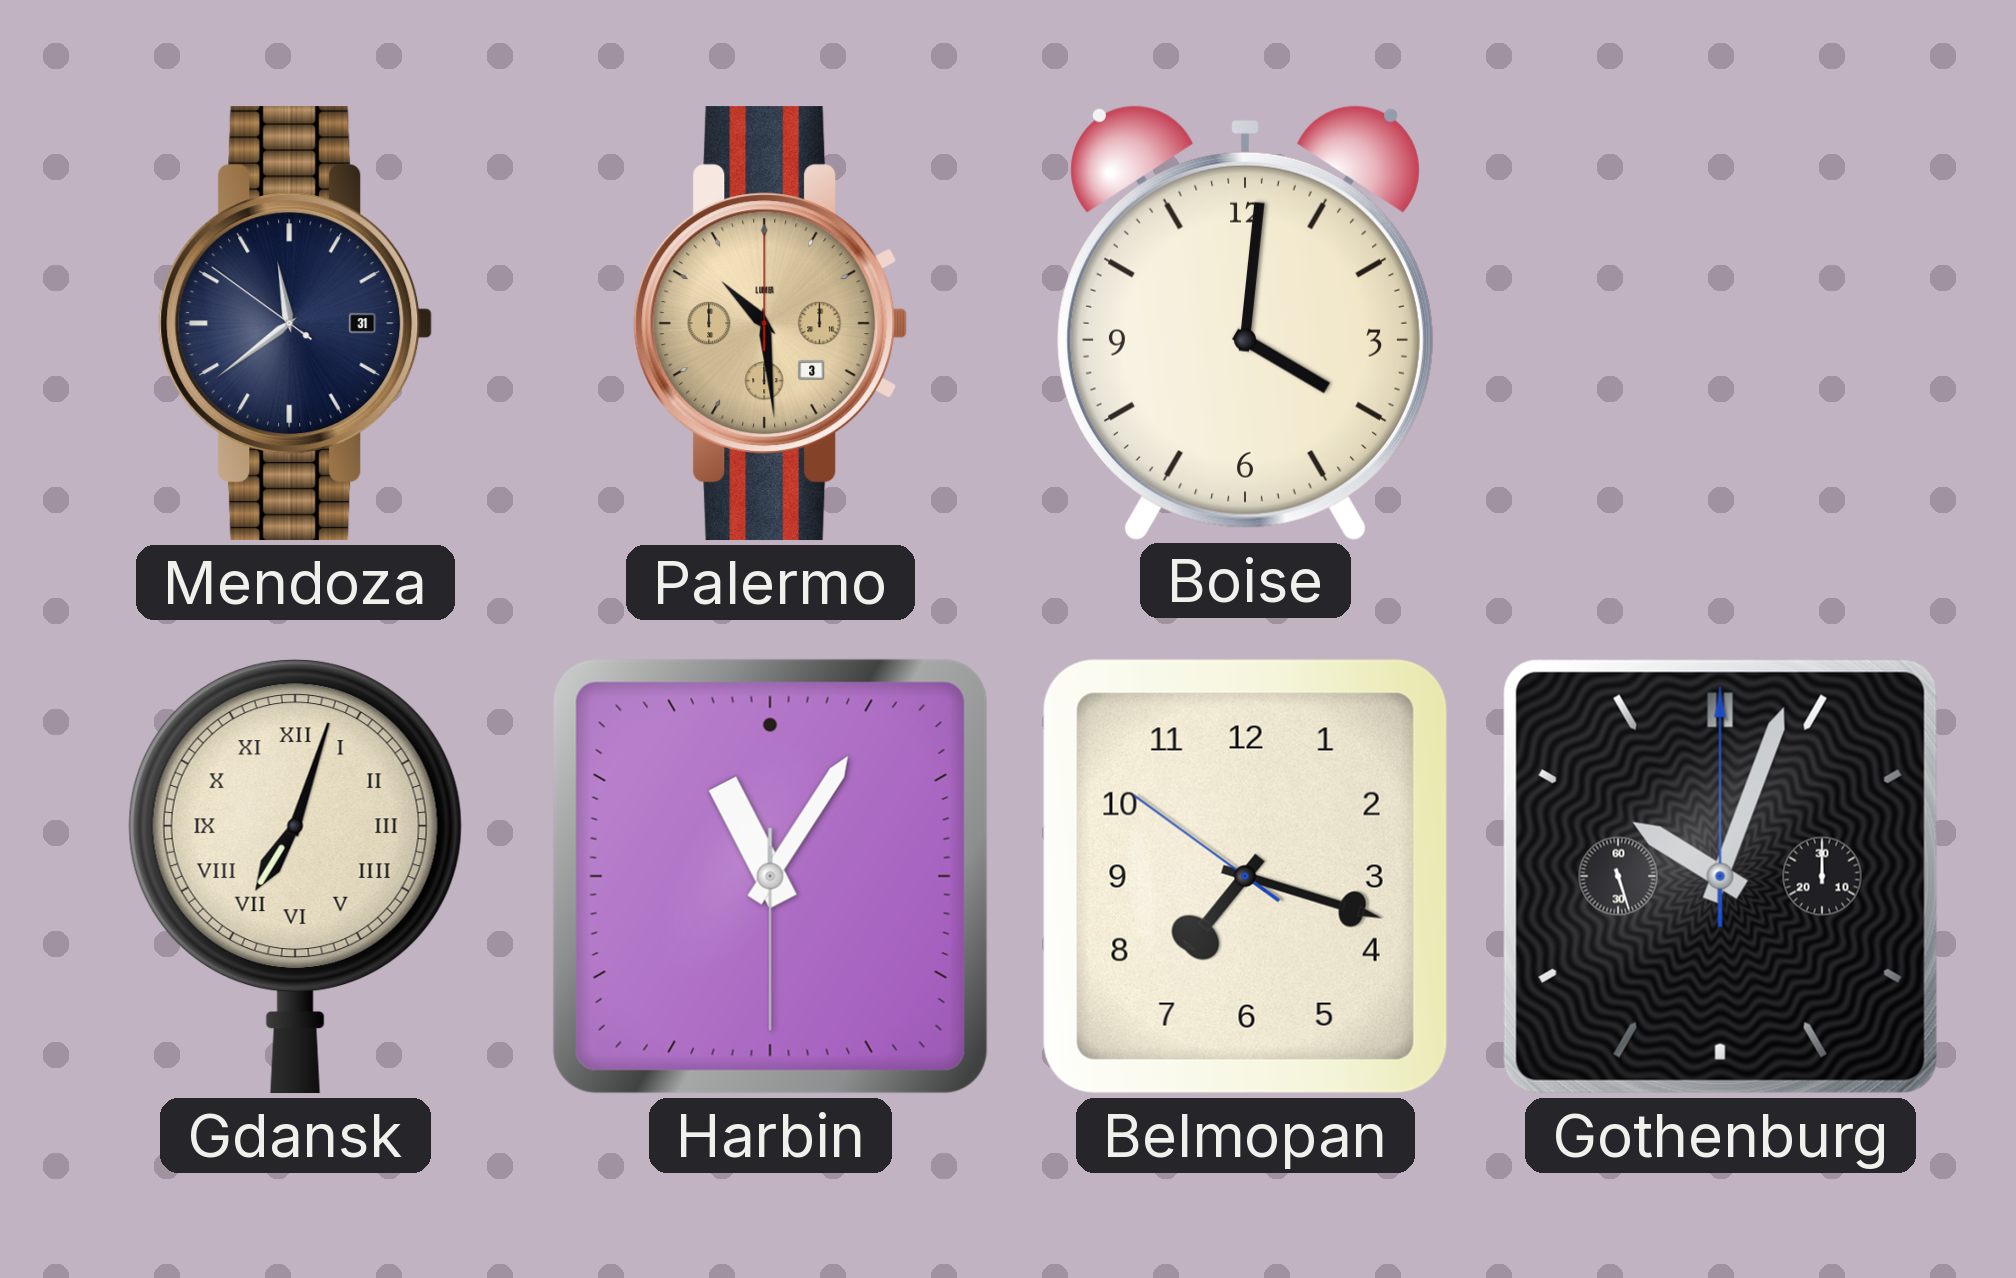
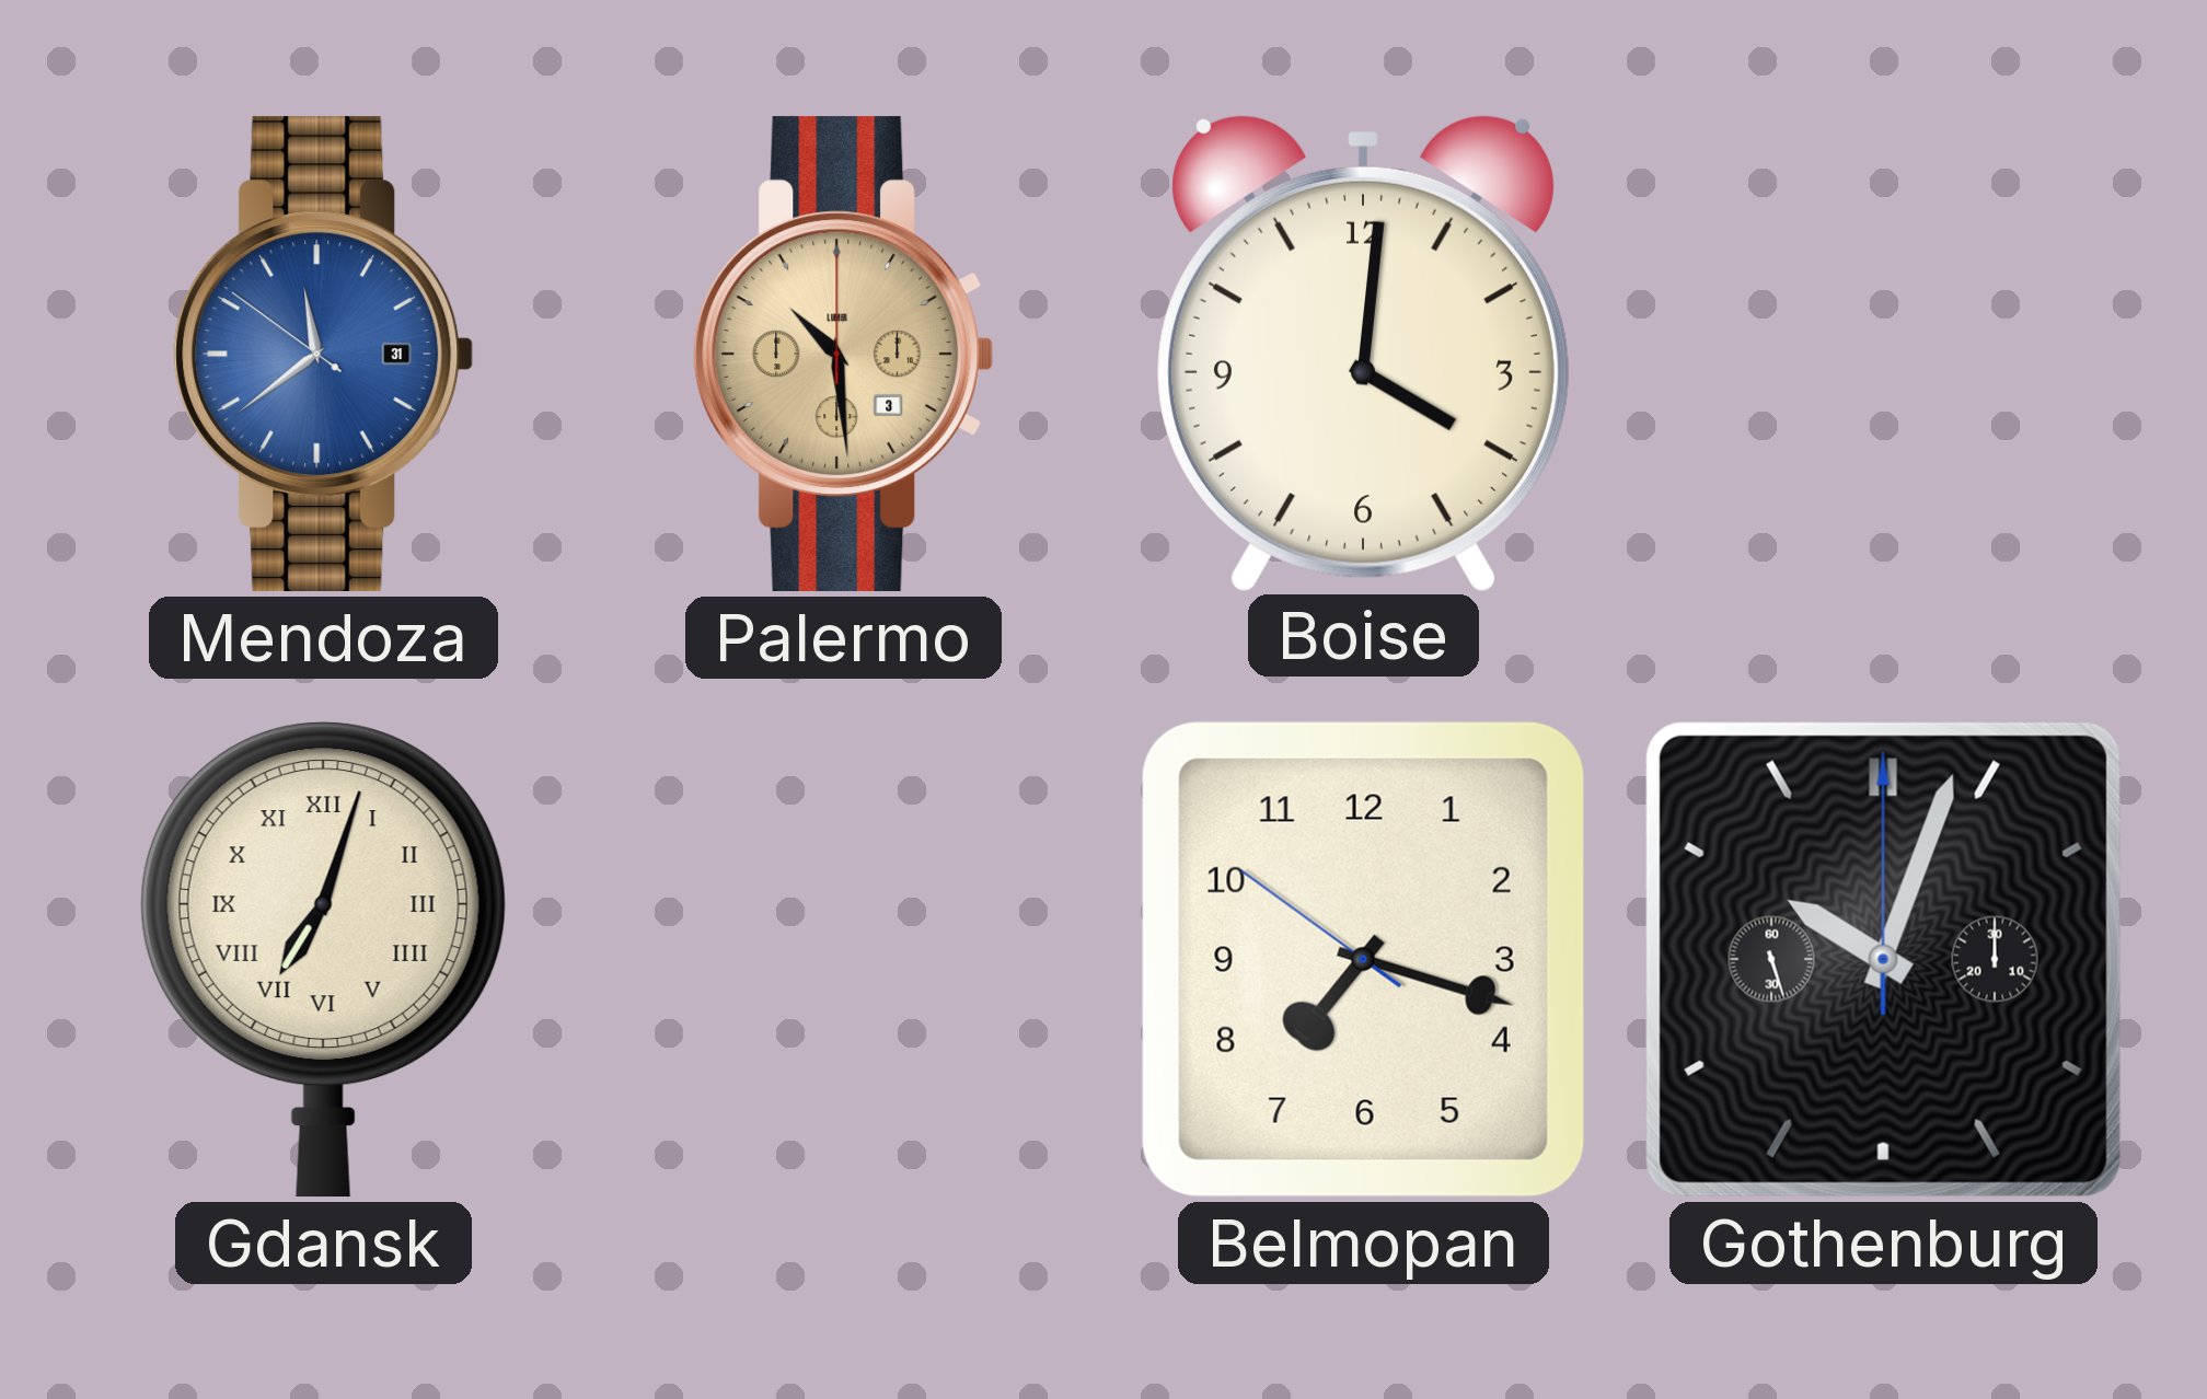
Mendoza dial: navy -> blue (324, 355)
Harbin: 11:05 -> none (770, 876)
